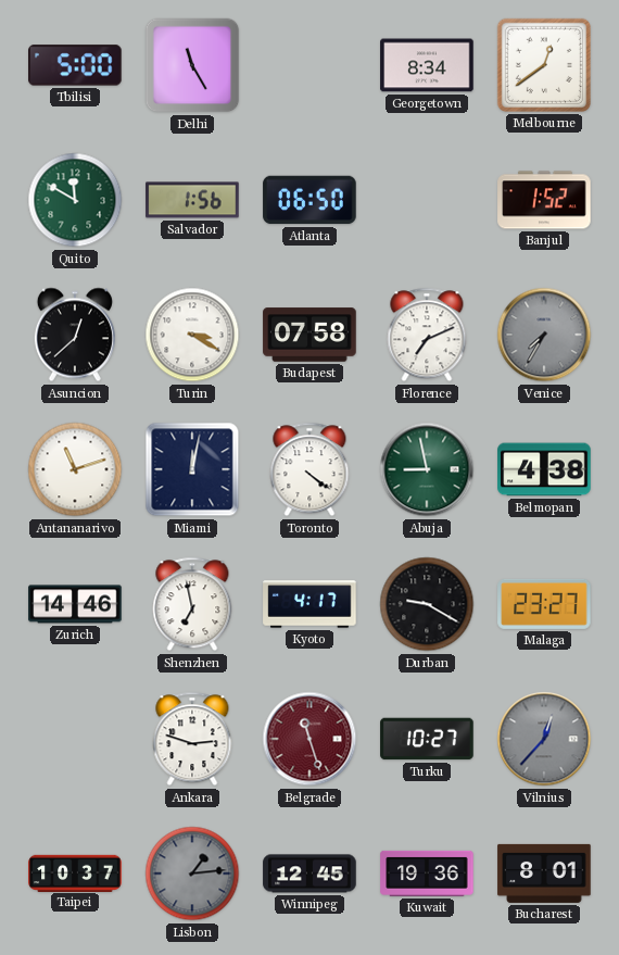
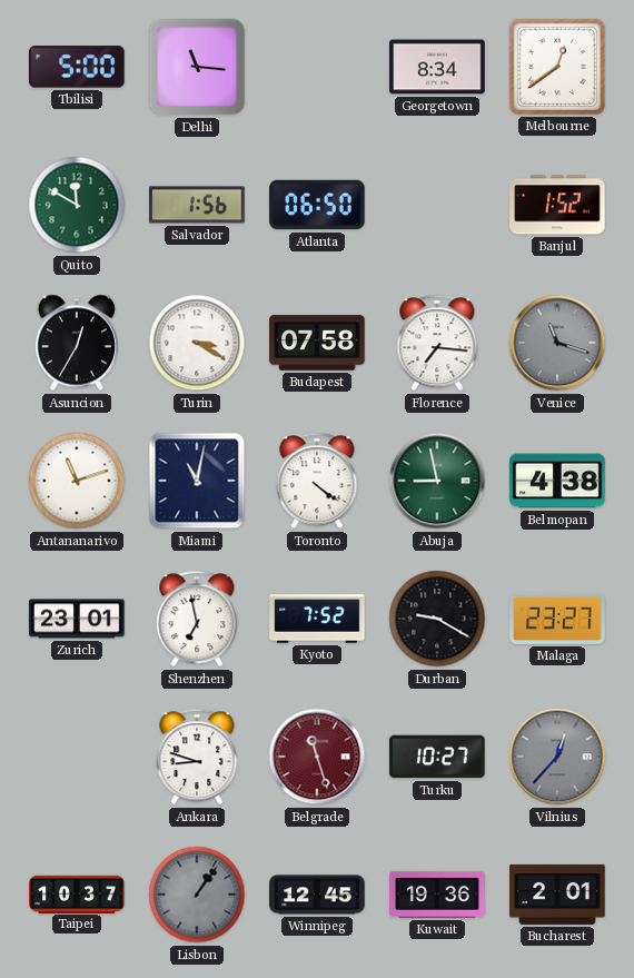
Delhi: 11:25 -> 11:16 (197, 67)
Asuncion: 12:38 -> 12:35 (77, 343)
Florence: 7:11 -> 7:16 (437, 343)
Venice: 7:35 -> 11:18 (557, 343)
Miami: 12:02 -> 11:02 (197, 481)
Zurich: 14:46 -> 23:01 (77, 619)
Kyoto: 4:17 -> 7:52 (317, 619)
Ankara: 2:48 -> 8:48 (197, 757)
Lisbon: 1:14 -> 1:06 (197, 895)
Bucharest: 8:01 -> 2:01 (557, 895)
